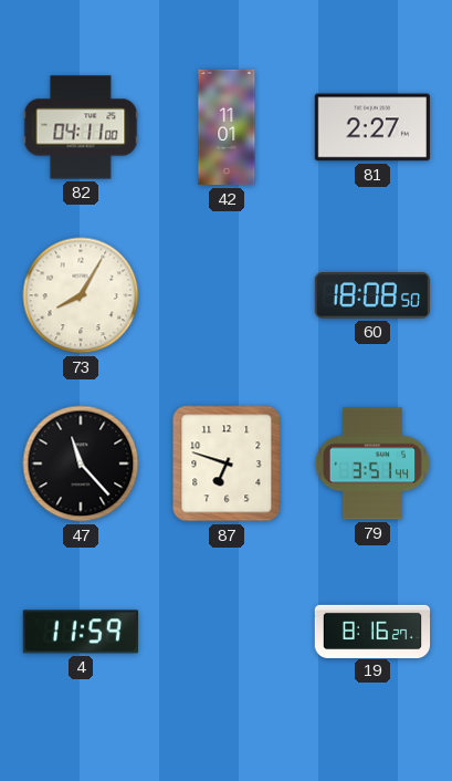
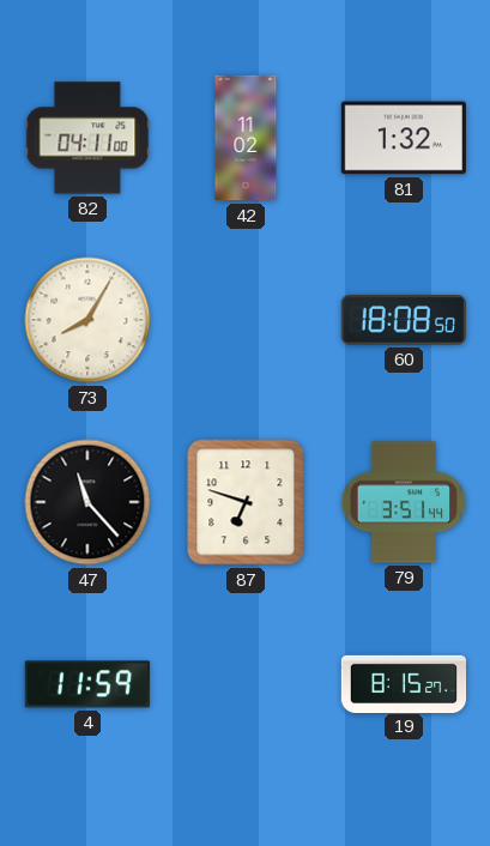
42: 11:01 -> 11:02 (246, 138)
81: 2:27 -> 1:32 (404, 138)
19: 8:16 -> 8:15 (404, 683)
